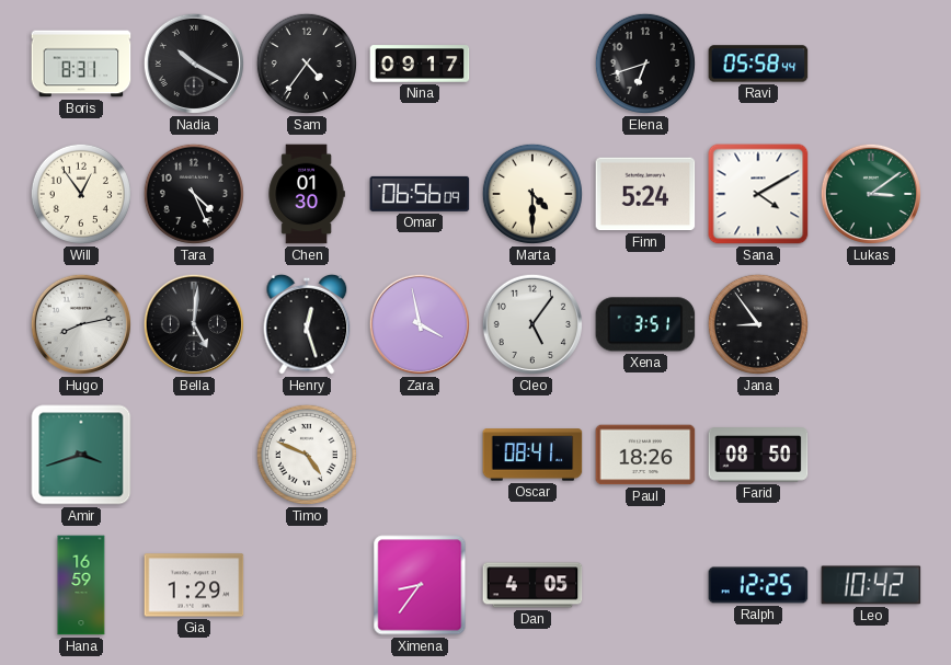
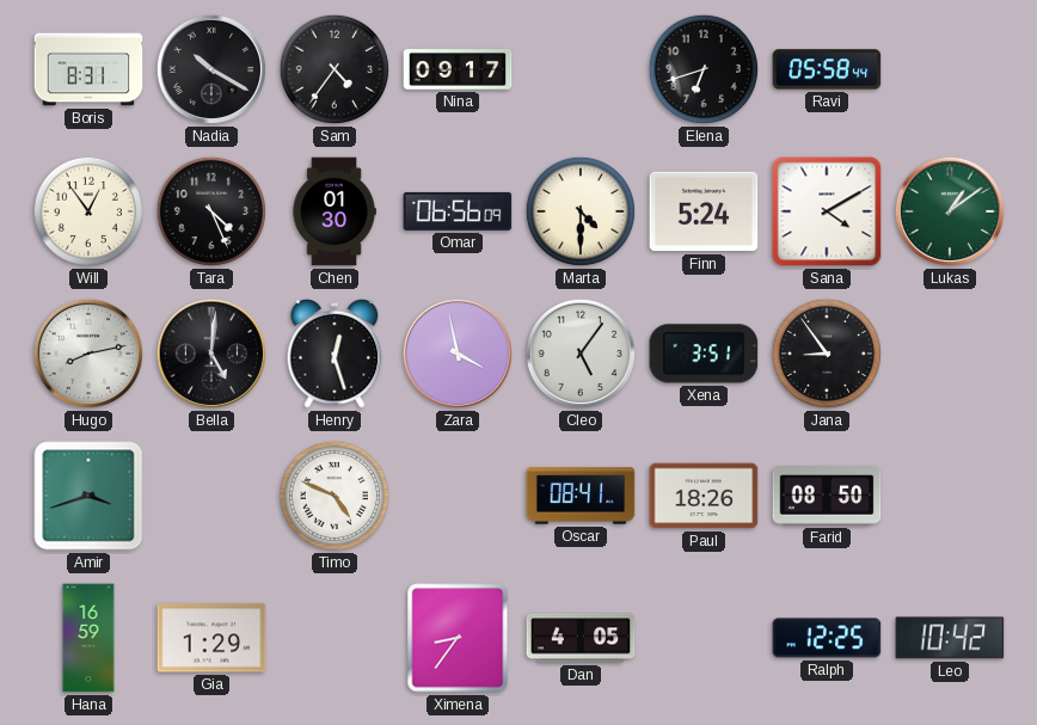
Lukas: 3:09 -> 1:09 (949, 211)
